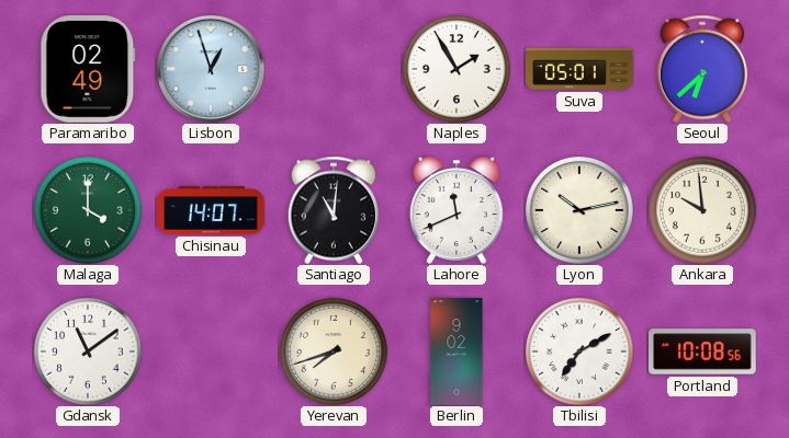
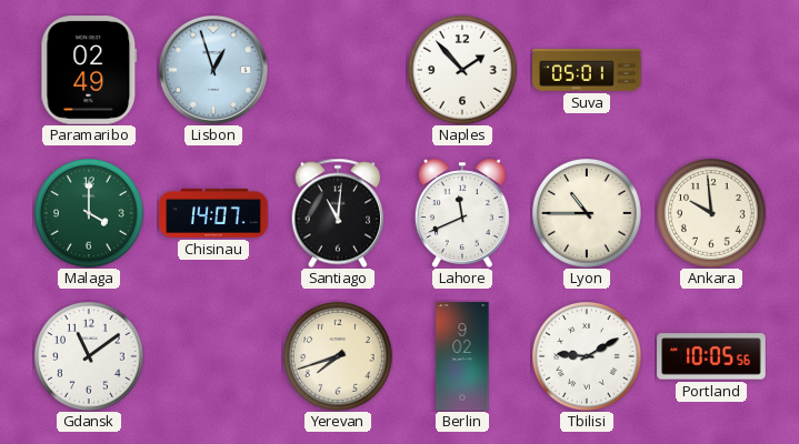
Naples: 1:55 -> 1:53 (463, 71)
Seoul: 6:38 -> none (702, 69)
Lyon: 10:13 -> 10:45 (588, 214)
Tbilisi: 7:10 -> 9:10 (588, 357)
Portland: 10:08 -> 10:05 (711, 356)
